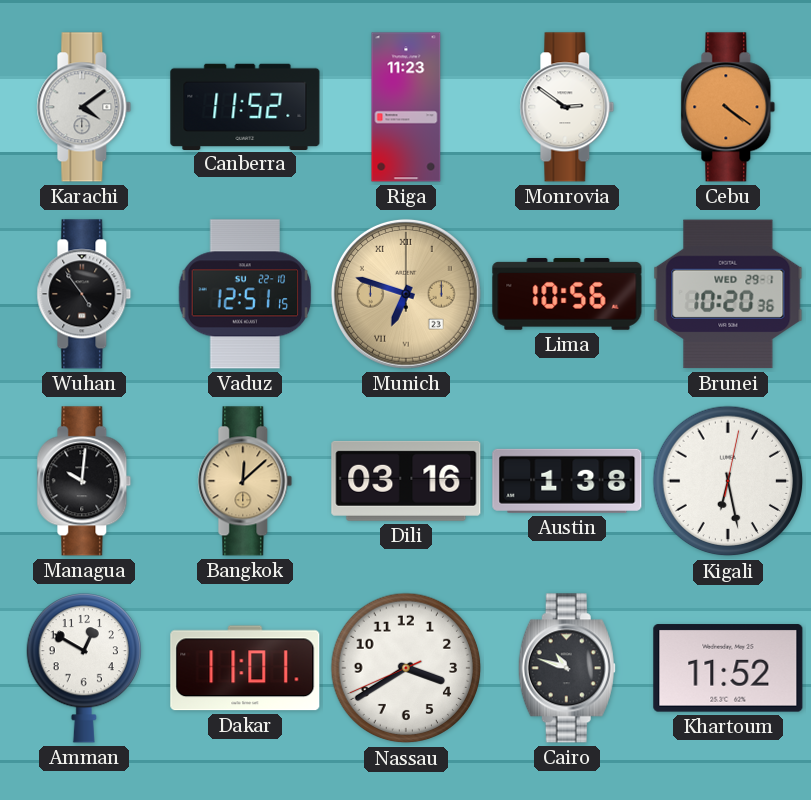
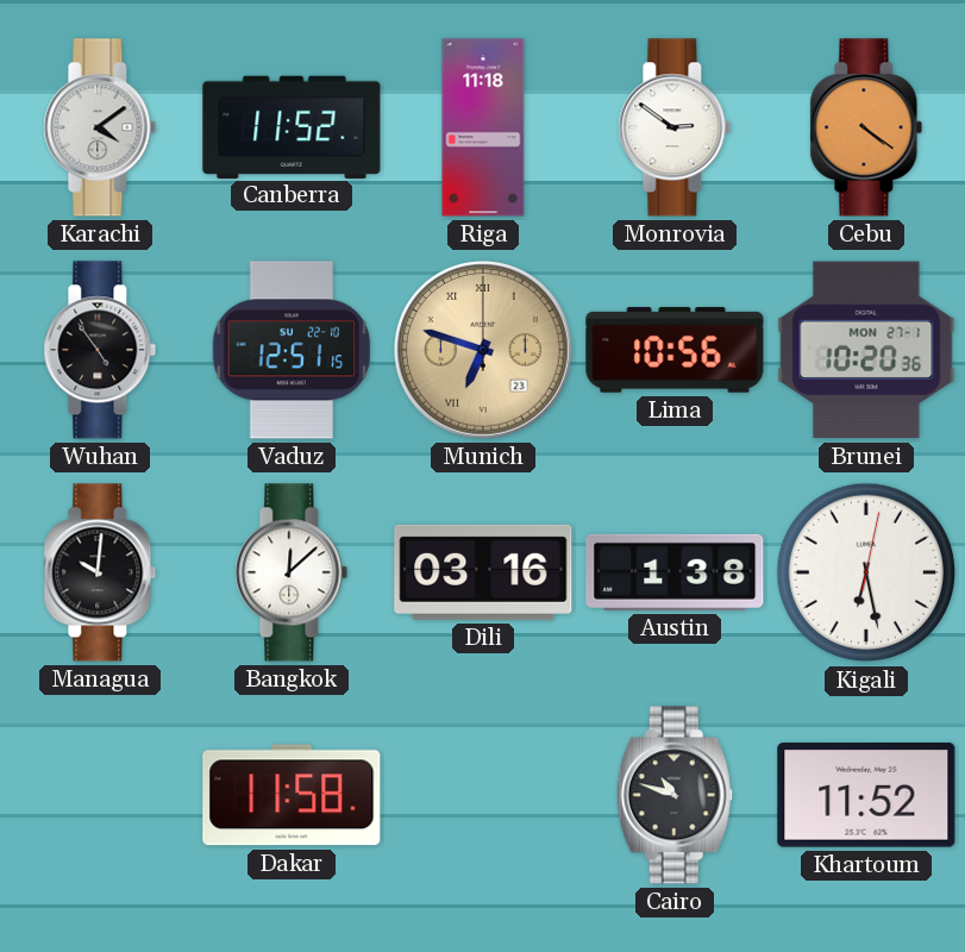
Riga: 11:23 -> 11:18 (483, 127)
Brunei date: WED 29-1 -> MON 27-1 (866, 350)
Bangkok dial: champagne -> white (292, 572)
Amman: 12:50 -> none (83, 668)
Dakar: 11:01 -> 11:58 (292, 795)
Nassau: 3:39 -> none (406, 668)
